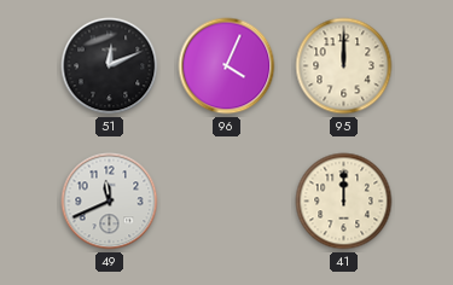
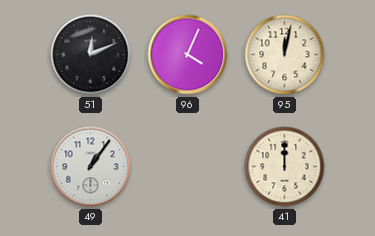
95: 12:00 -> 12:02 (285, 55)
49: 11:41 -> 1:06 (91, 167)
